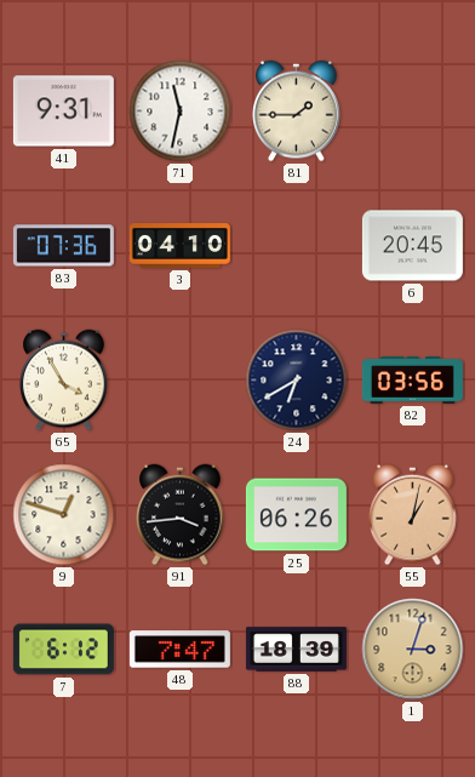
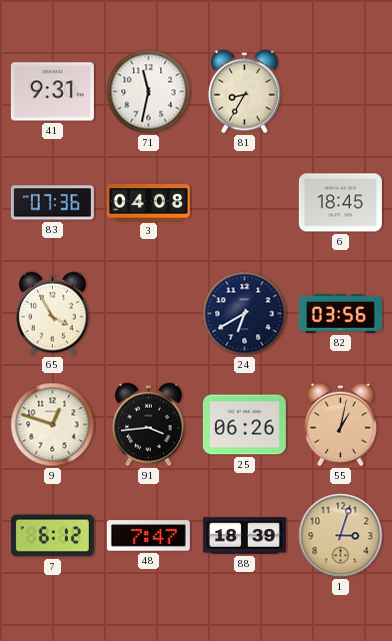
81: 1:45 -> 8:35 (245, 92)
3: 04:10 -> 04:08 (148, 203)
6: 20:45 -> 18:45 (340, 203)
